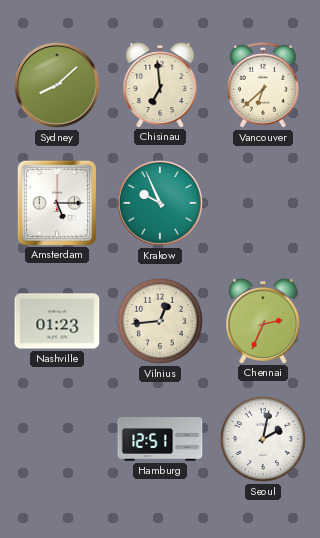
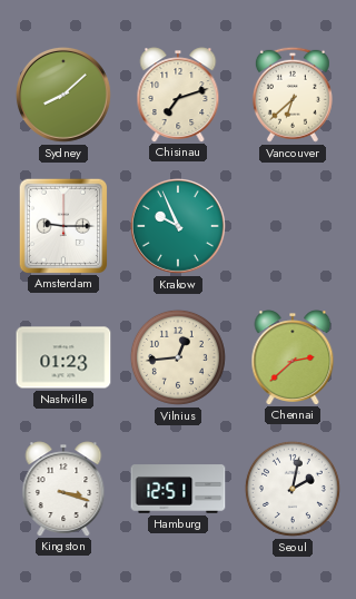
Chisinau: 6:59 -> 7:12 (178, 95)
Amsterdam: 5:15 -> 9:15 (62, 225)
Chennai: 2:34 -> 2:38 (293, 357)
Kingston: none -> 3:18 (63, 489)
